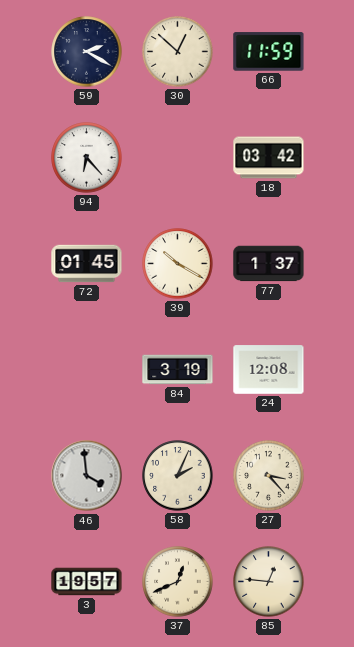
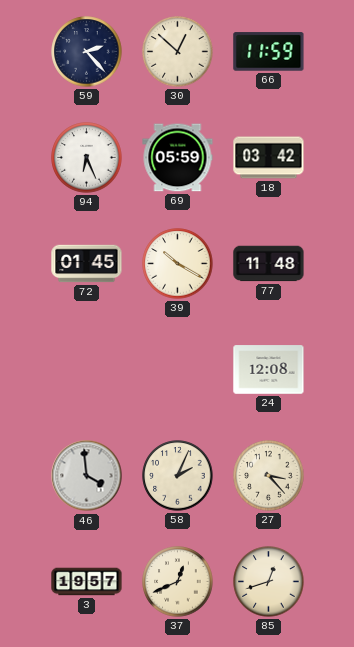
59: 2:20 -> 2:23 (87, 52)
94: 6:23 -> 6:26 (87, 158)
69: none -> 05:59 (178, 158)
77: 1:37 -> 11:48 (269, 264)
84: 3:19 -> none (178, 370)
85: 12:46 -> 12:42 (269, 582)
